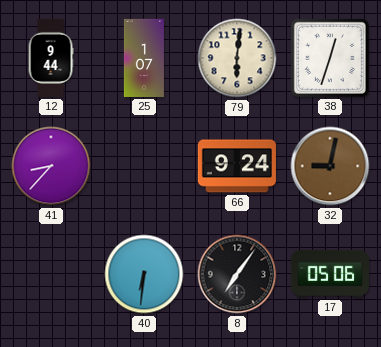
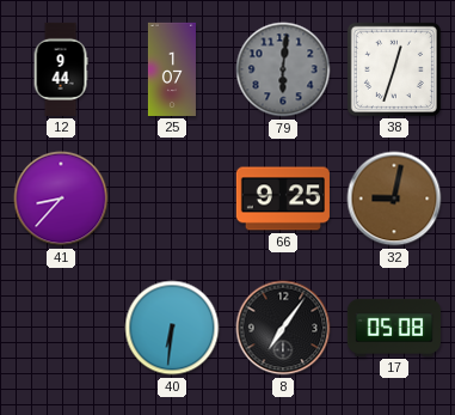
79 dial: cream -> grey (283, 69)
66: 9:24 -> 9:25 (283, 199)
17: 05:06 -> 05:08 (394, 328)
